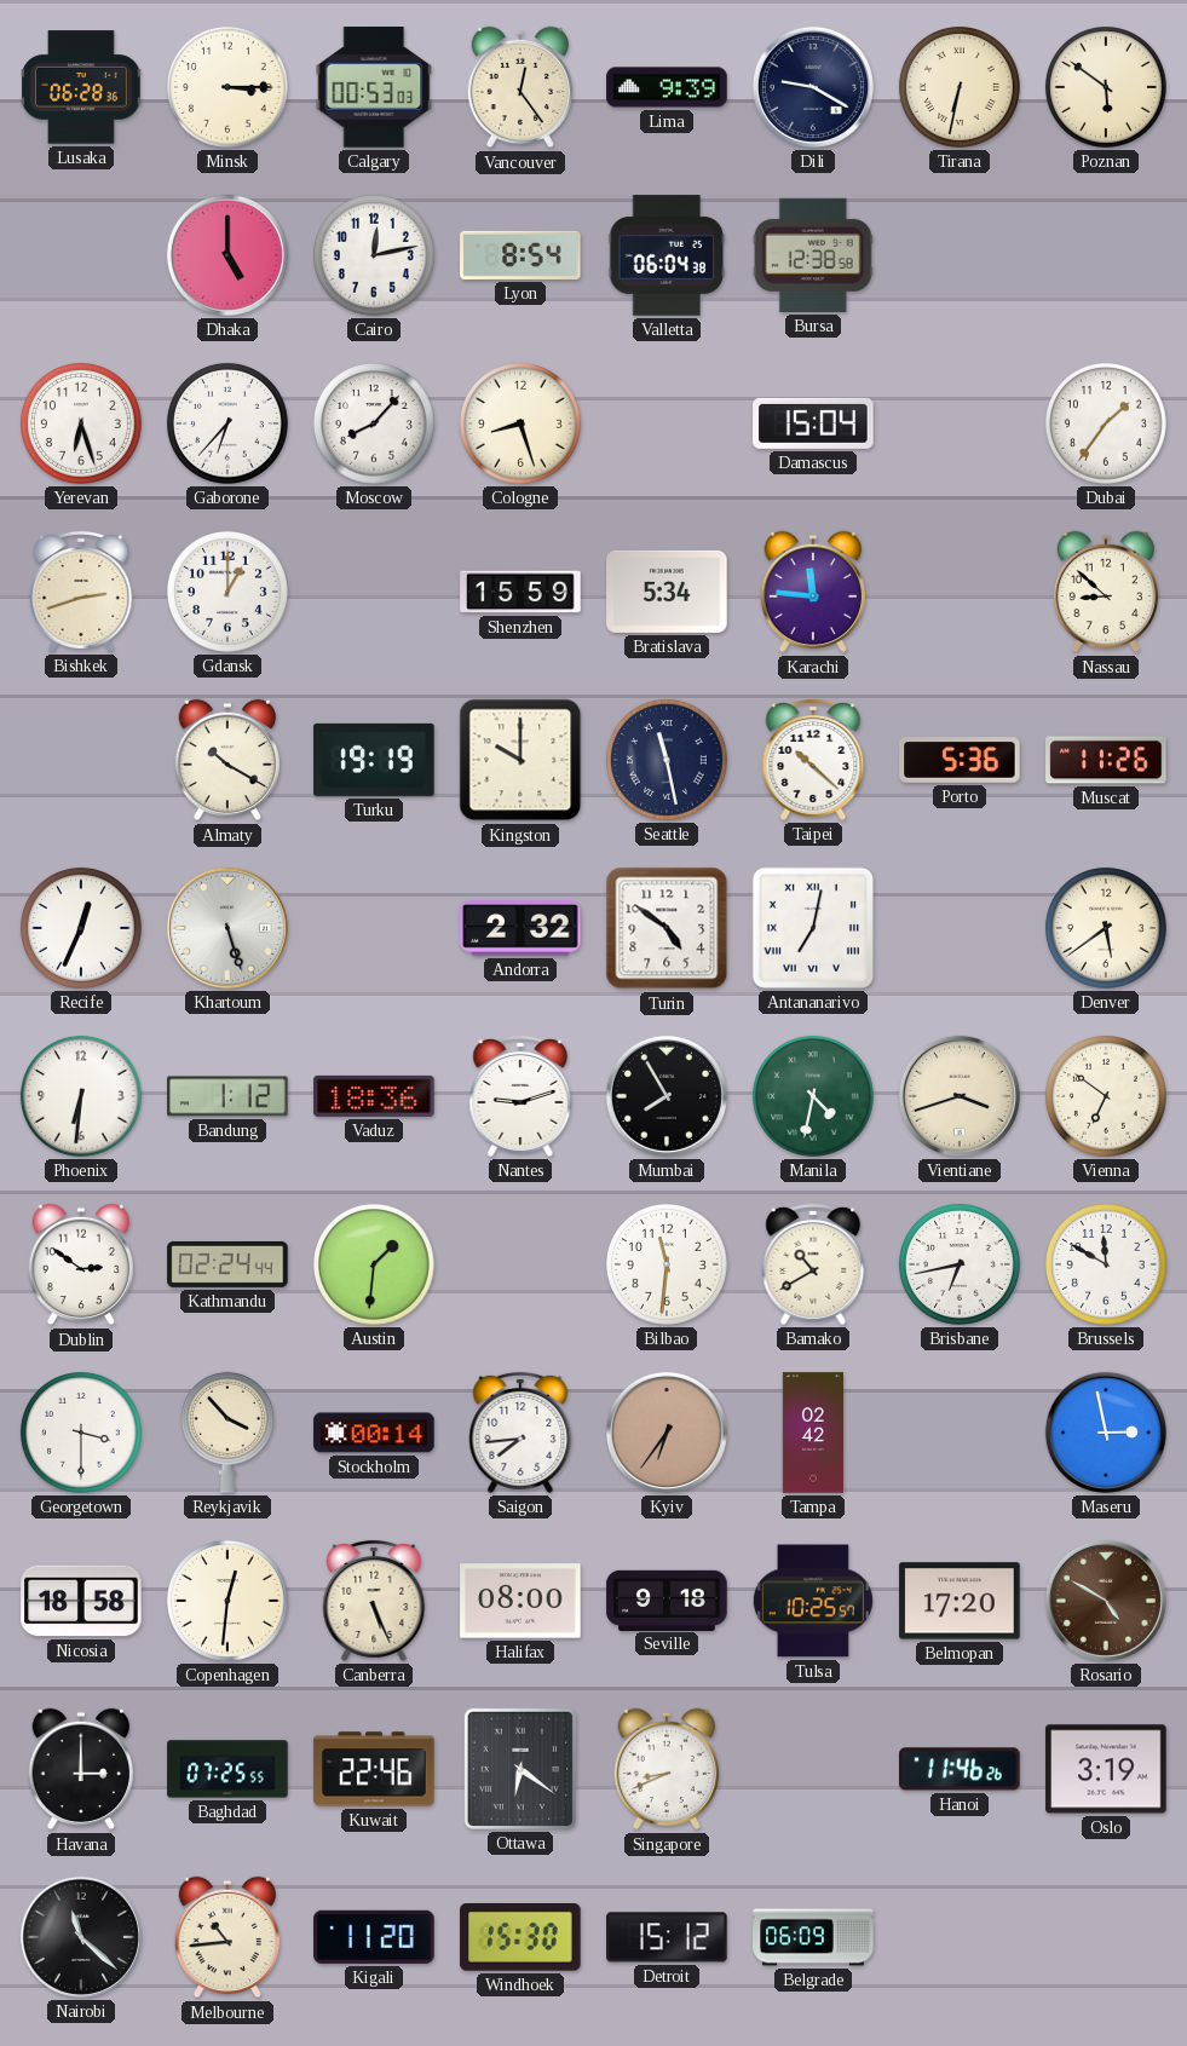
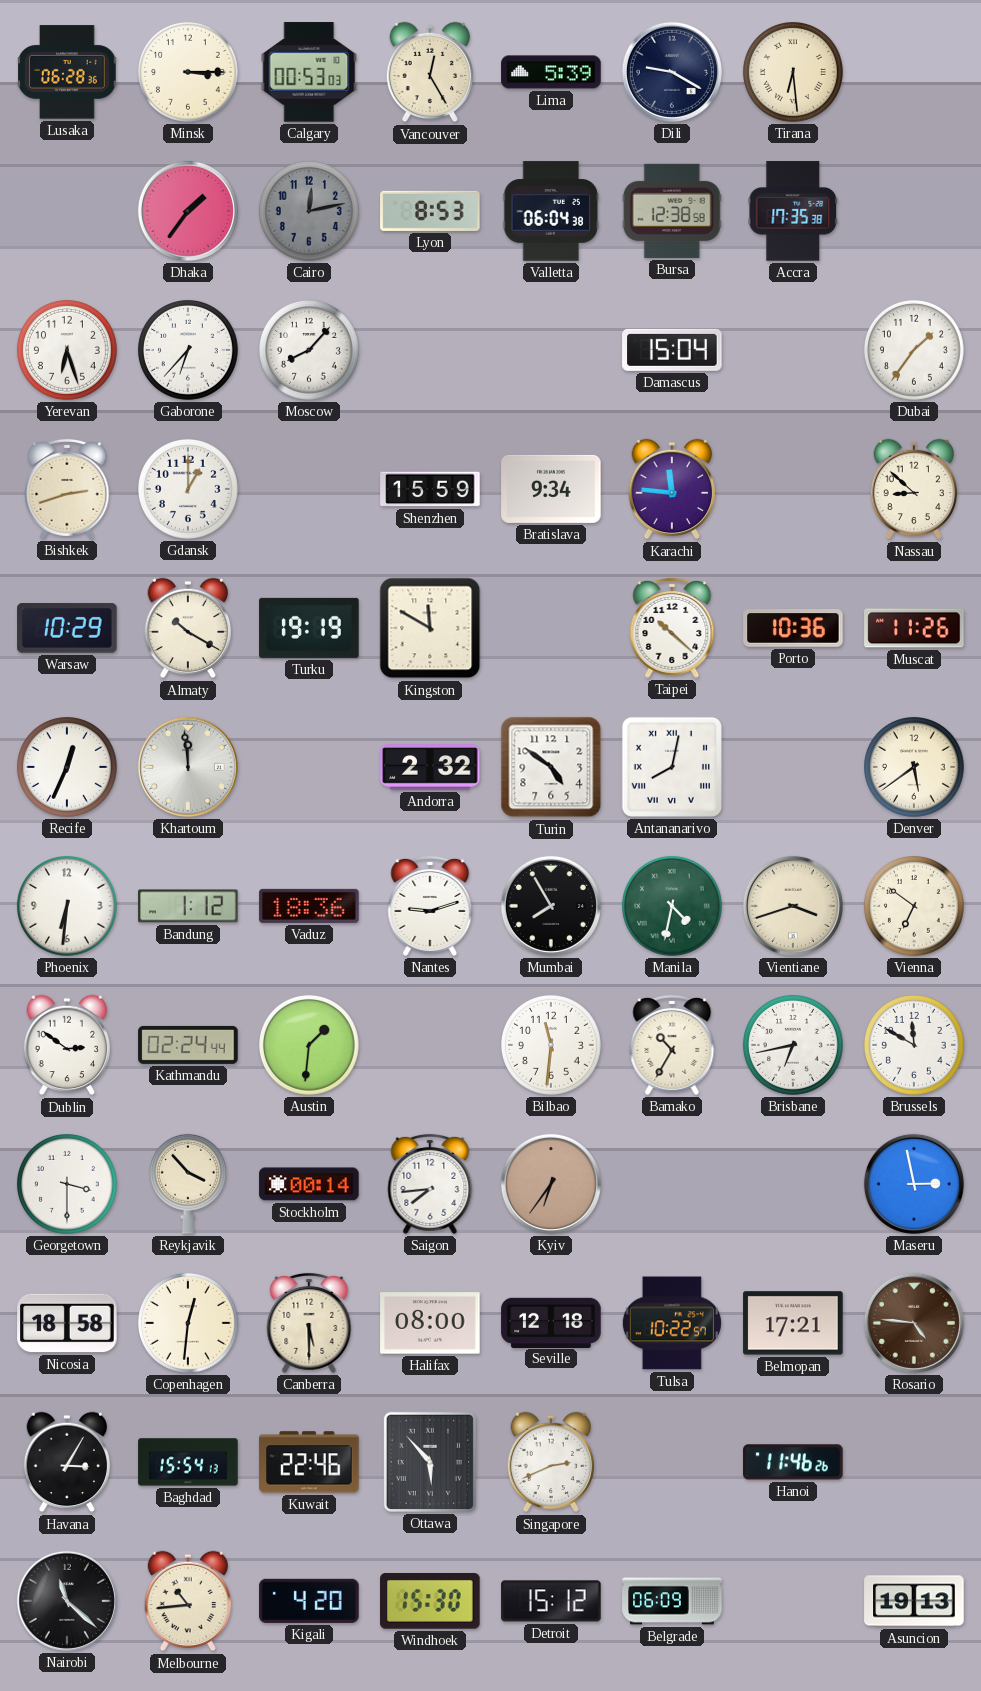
Vancouver: 12:24 -> 12:25 (430, 72)
Lima: 9:39 -> 5:39 (551, 72)
Tirana: 6:32 -> 6:29 (793, 72)
Poznan: 5:51 -> none (1106, 87)
Dhaka: 5:00 -> 1:36 (188, 211)
Cairo dial: white -> grey (309, 211)
Lyon: 8:54 -> 8:53 (430, 211)
Accra: none -> 17:35 (792, 211)
Cologne: 8:27 -> none (520, 423)
Bratislava: 5:34 -> 9:34 (551, 489)
Warsaw: none -> 10:29 (67, 628)
Kingston: 10:00 -> 11:50 (430, 628)
Seattle: 11:28 -> none (667, 760)
Porto: 5:36 -> 10:36 (793, 628)
Khartoum: 5:27 -> 11:59 (188, 767)
Antananarivo: 7:02 -> 8:02 (672, 767)
Bamako: 10:40 -> 10:35 (672, 1045)
Tampa: 02:42 -> none (812, 1433)
Canberra: 5:26 -> 5:30 (309, 1323)
Seville: 9:18 -> 12:18 (551, 1322)
Tulsa: 10:25 -> 10:22 (672, 1323)
Belmopan: 17:20 -> 17:21 (793, 1323)
Rosario: 4:50 -> 4:46 (914, 1323)
Havana: 3:00 -> 3:05 (67, 1462)
Baghdad: 07:25 -> 15:54 (188, 1462)
Ottawa: 6:21 -> 5:53 (430, 1462)
Singapore: 8:41 -> 2:41 (551, 1462)
Oslo: 3:19 -> none (1106, 1769)
Kigali: 11:20 -> 4:20 (309, 1601)
Asuncion: none -> 19:13 (914, 1601)
